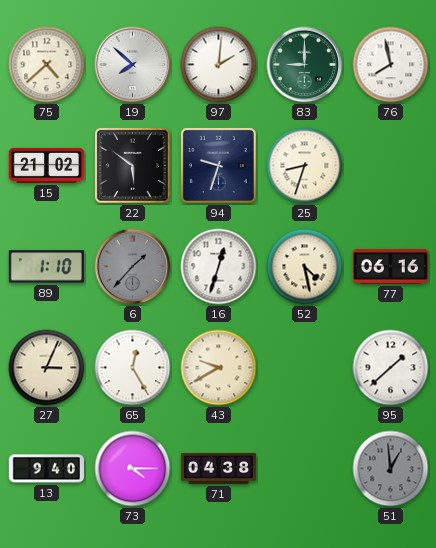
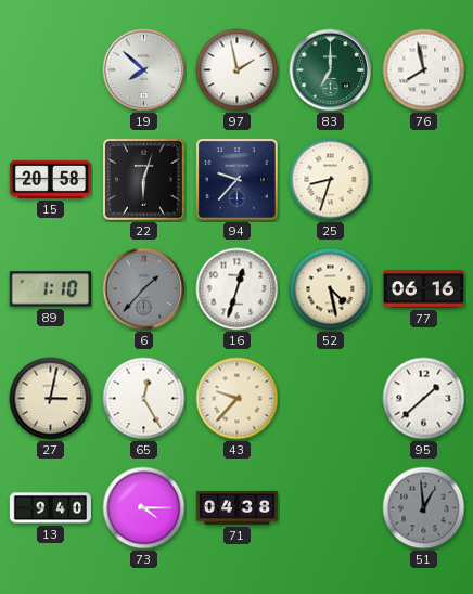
75: 4:38 -> none (47, 65)
97: 2:01 -> 1:58 (238, 70)
83: 9:00 -> 7:00 (331, 70)
15: 21:02 -> 20:58 (50, 179)
22: 5:51 -> 6:03 (143, 179)
94: 9:33 -> 9:37 (237, 179)
27: 3:04 -> 3:02 (51, 399)
43: 9:40 -> 9:37 (238, 399)
